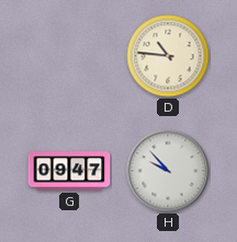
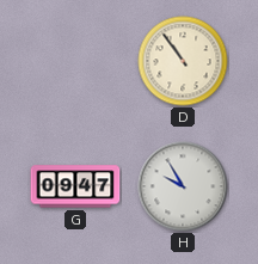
D: 10:46 -> 10:54 (183, 61)
H: 9:53 -> 9:55 (183, 186)
